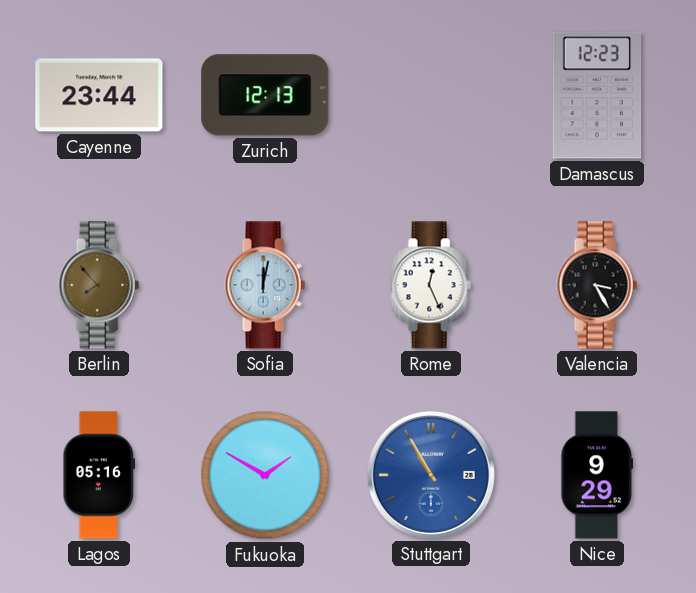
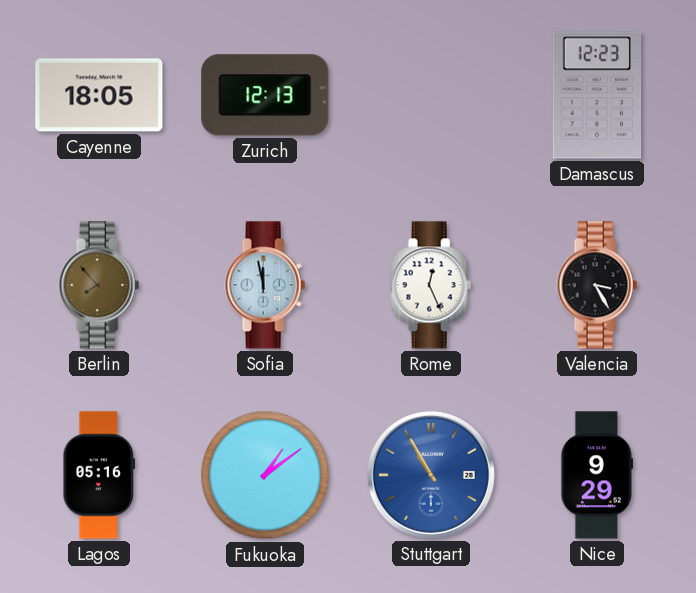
Cayenne: 23:44 -> 18:05 (99, 95)
Sofia: 12:02 -> 11:58 (265, 285)
Fukuoka: 1:50 -> 1:09 (265, 475)
